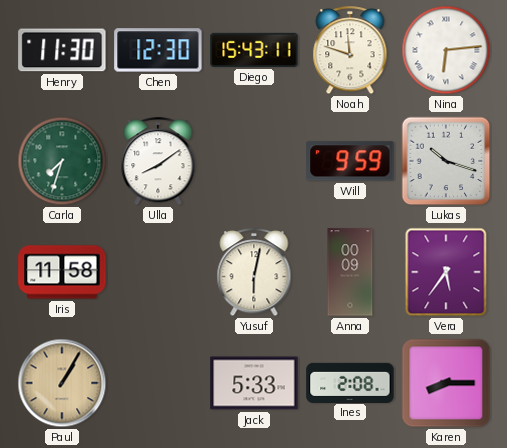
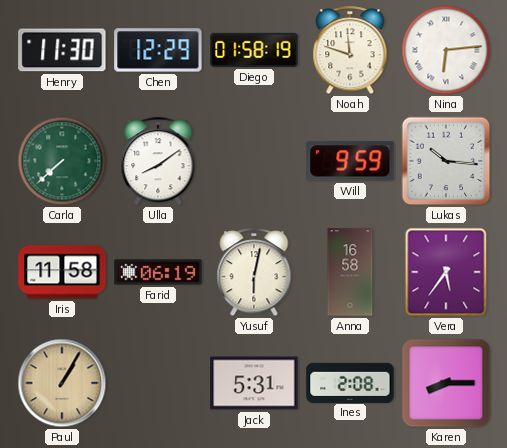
Chen: 12:30 -> 12:29 (158, 50)
Diego: 15:43 -> 01:58 (254, 50)
Carla: 7:33 -> 7:38 (62, 161)
Lukas: 10:18 -> 10:16 (446, 161)
Farid: none -> 06:19 (158, 272)
Anna: 00:09 -> 16:58 (350, 272)
Jack: 5:33 -> 5:31 (254, 383)
